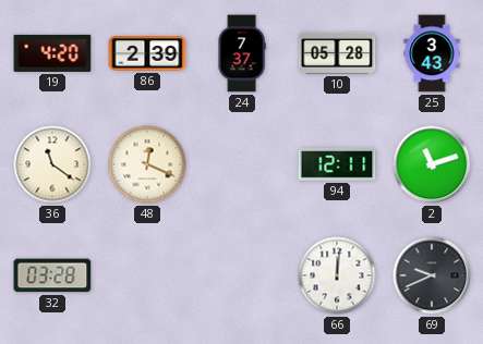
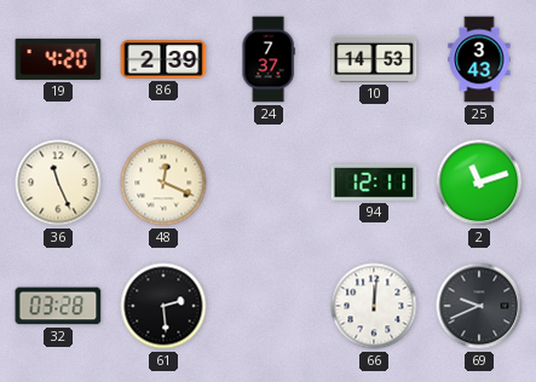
10: 05:28 -> 14:53 (374, 59)
36: 11:21 -> 11:26 (58, 183)
61: none -> 2:29 (163, 306)
